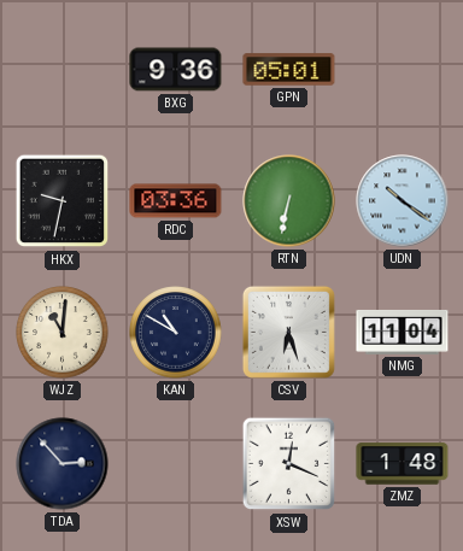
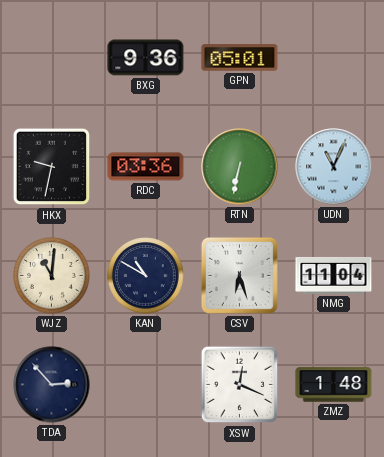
UDN: 10:21 -> 11:04 (334, 167)
